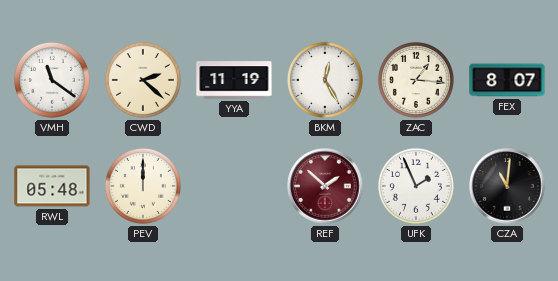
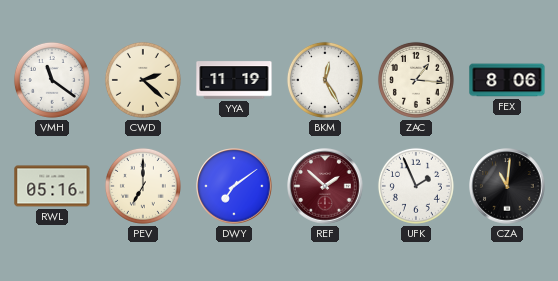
FEX: 8:07 -> 8:06 (507, 80)
RWL: 05:48 -> 05:16 (52, 186)
PEV: 12:00 -> 7:00 (143, 186)
DWY: none -> 7:09 (234, 186)
